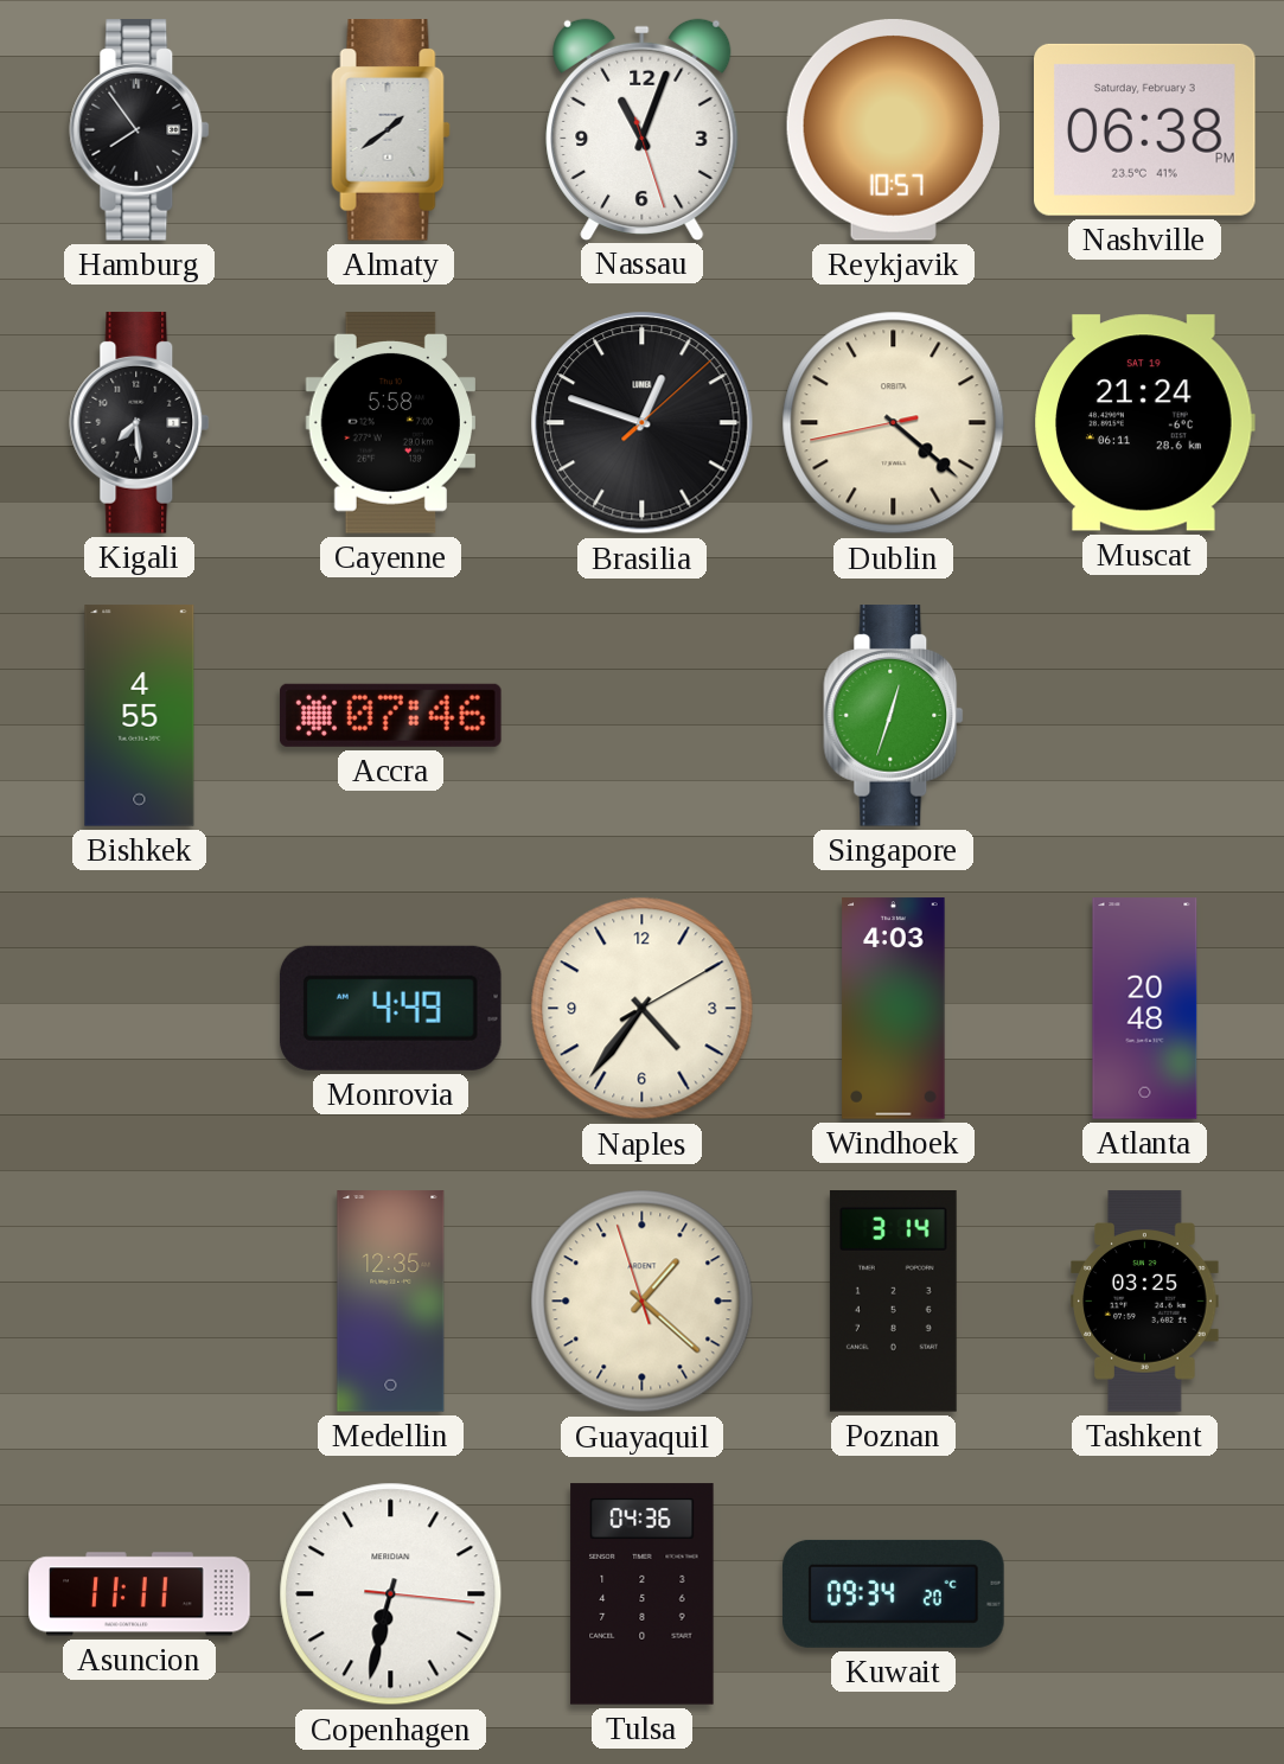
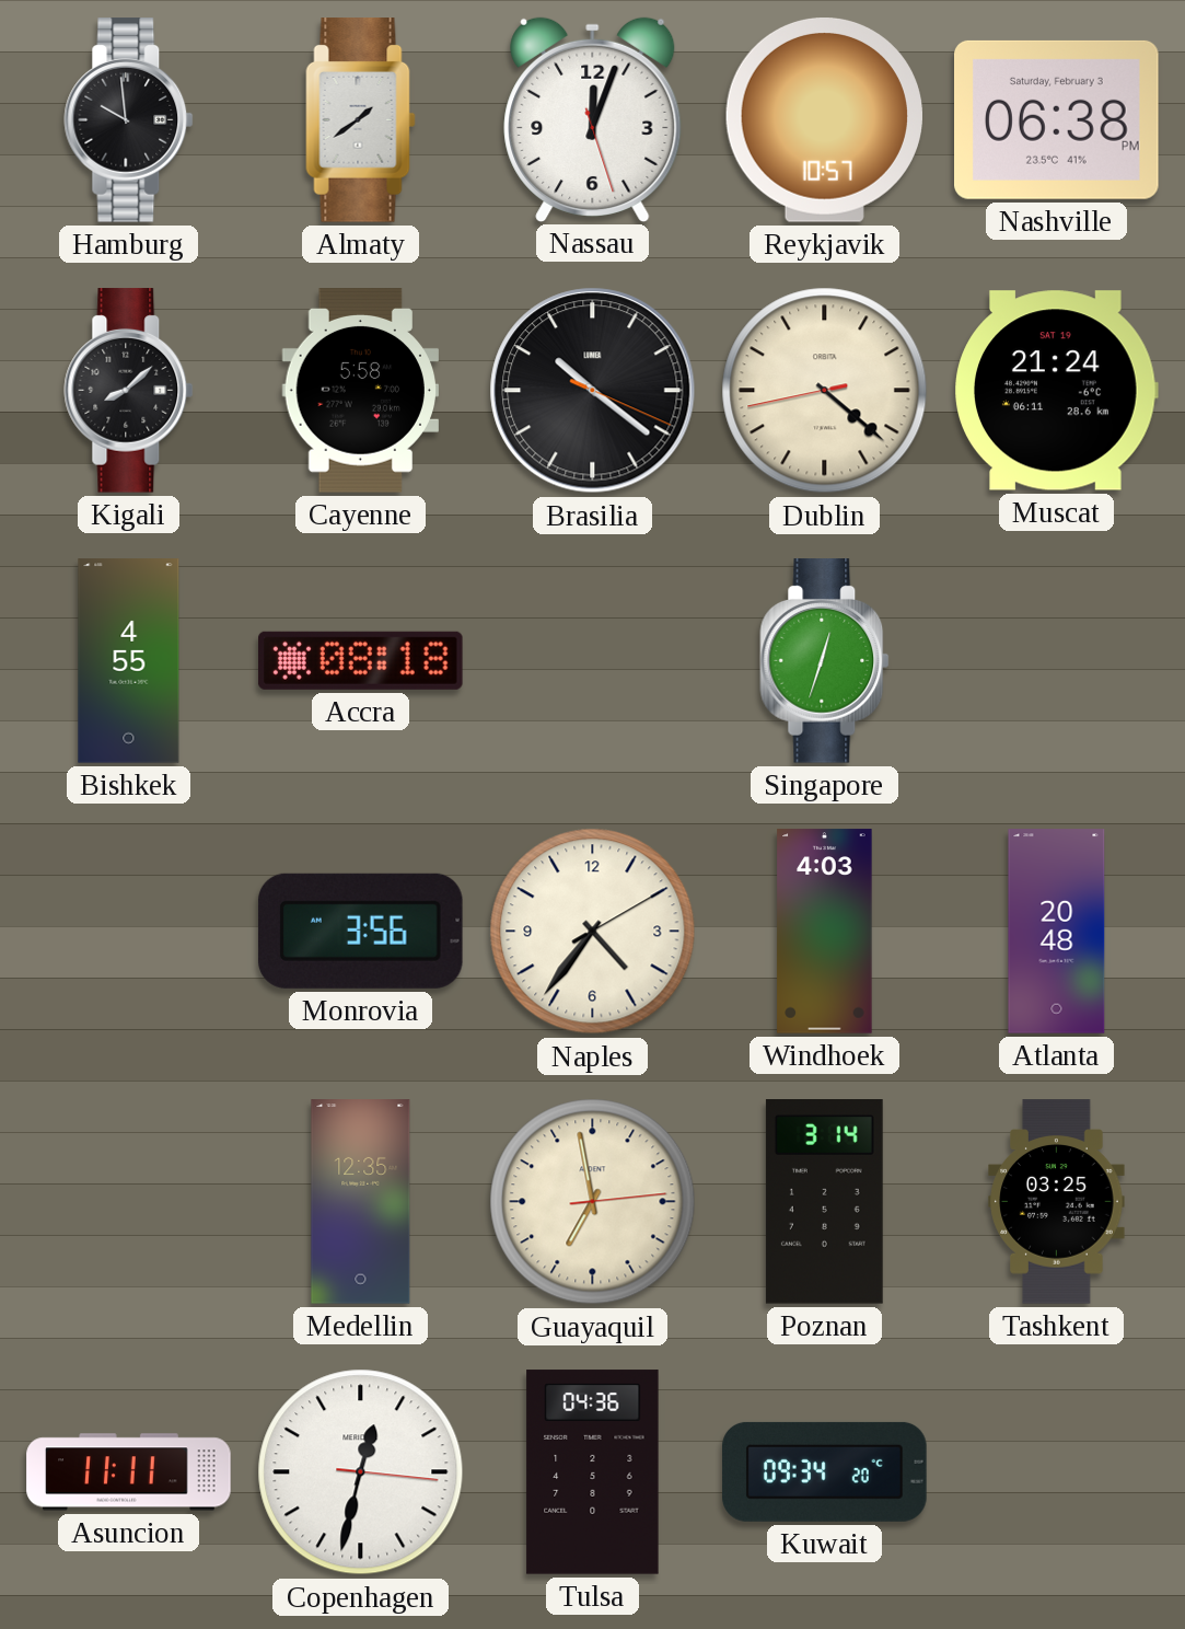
Hamburg: 7:54 -> 9:59 (129, 120)
Nassau: 11:03 -> 12:03 (593, 119)
Kigali: 7:29 -> 8:08 (129, 391)
Brasilia: 12:48 -> 10:21 (593, 391)
Accra: 07:46 -> 08:18 (361, 660)
Monrovia: 4:49 -> 3:56 (360, 931)
Guayaquil: 1:21 -> 6:58 (593, 1202)
Copenhagen: 6:32 -> 12:32 (361, 1472)
